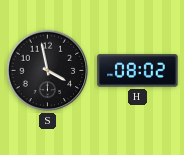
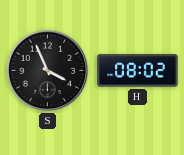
S: 3:58 -> 3:56 (48, 71)
